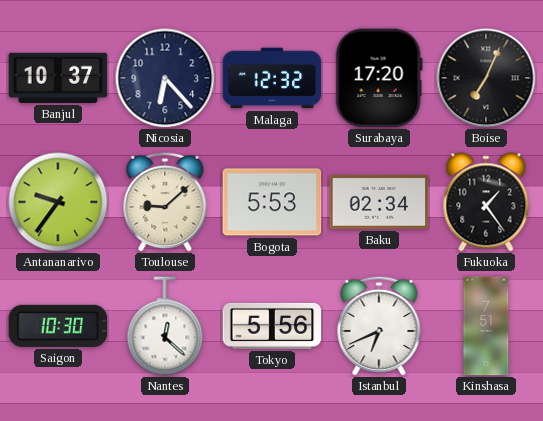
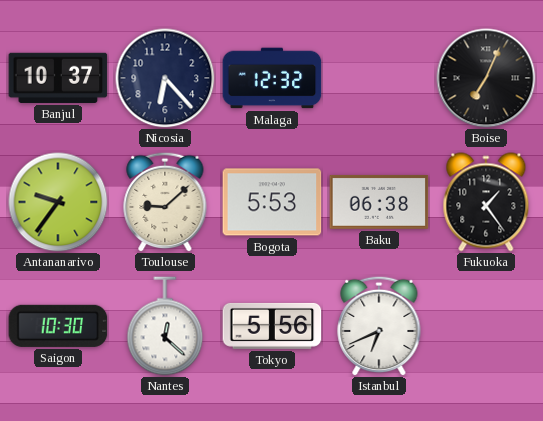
Surabaya: 17:20 -> none (379, 78)
Baku: 02:34 -> 06:38 (379, 202)
Kinshasa: 7:51 -> none (486, 326)
